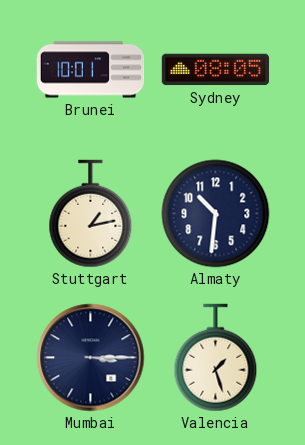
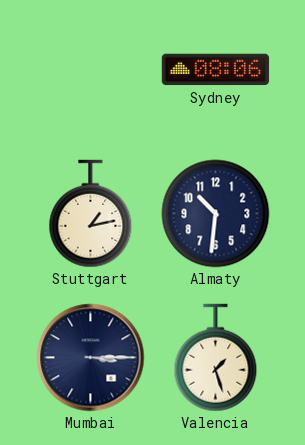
Brunei: 10:01 -> none (91, 70)
Sydney: 08:05 -> 08:06 (216, 70)
